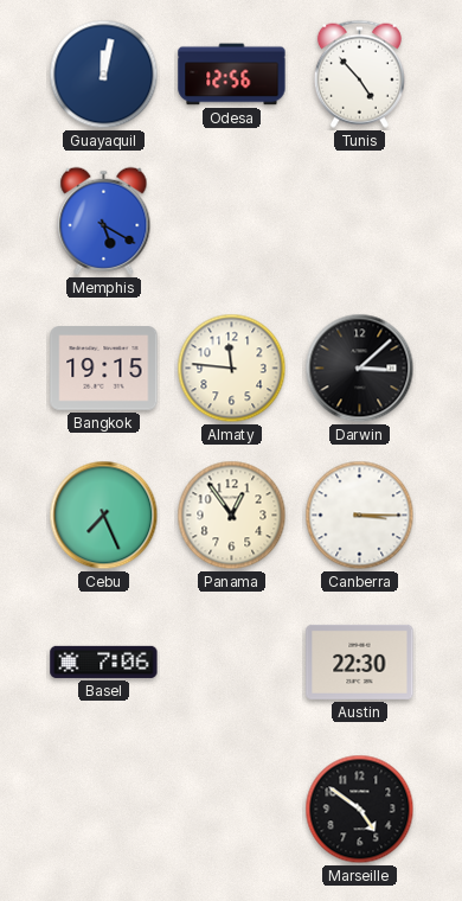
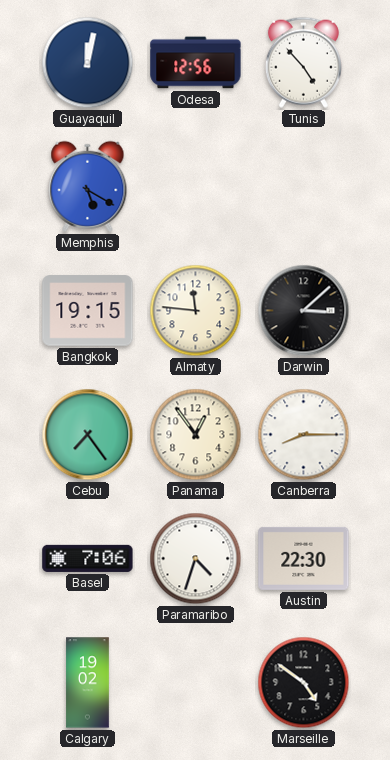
Cebu: 7:26 -> 7:24 (88, 435)
Canberra: 3:15 -> 8:15 (304, 435)
Paramaribo: none -> 4:33 (196, 559)
Calgary: none -> 19:02 (88, 683)
